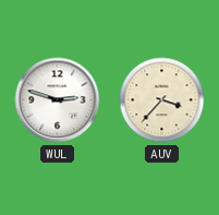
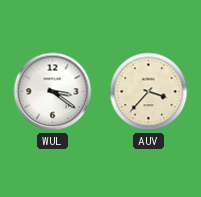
WUL: 2:48 -> 3:21 (53, 92)
